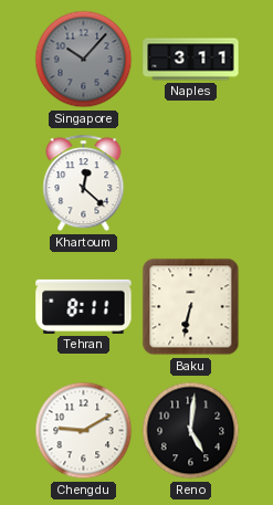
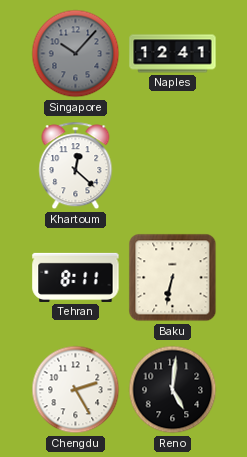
Naples: 3:11 -> 12:41 (173, 54)
Chengdu: 9:10 -> 2:25 (76, 390)
